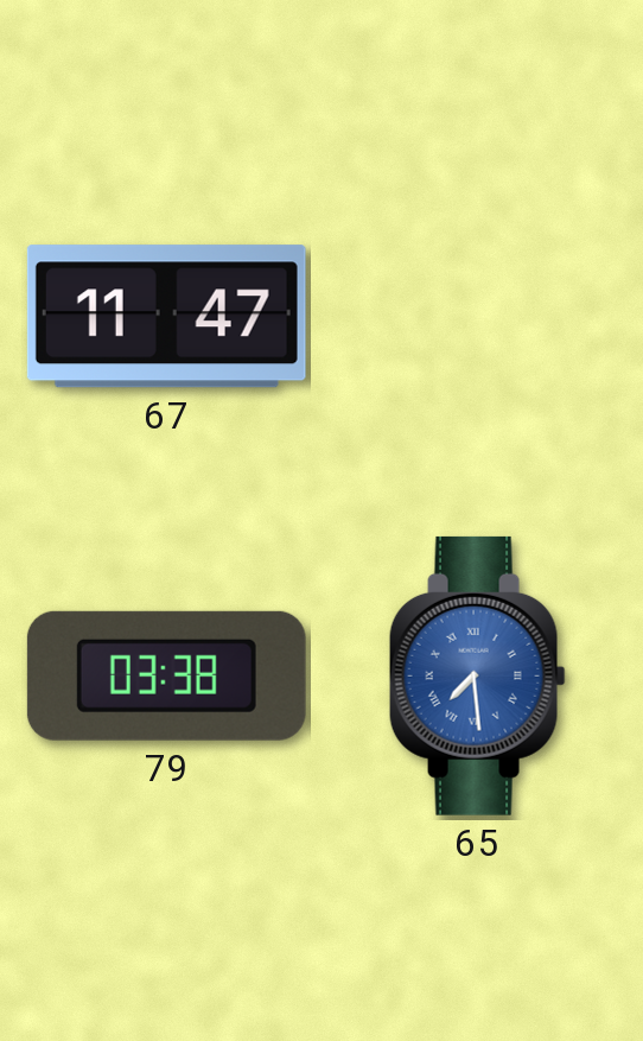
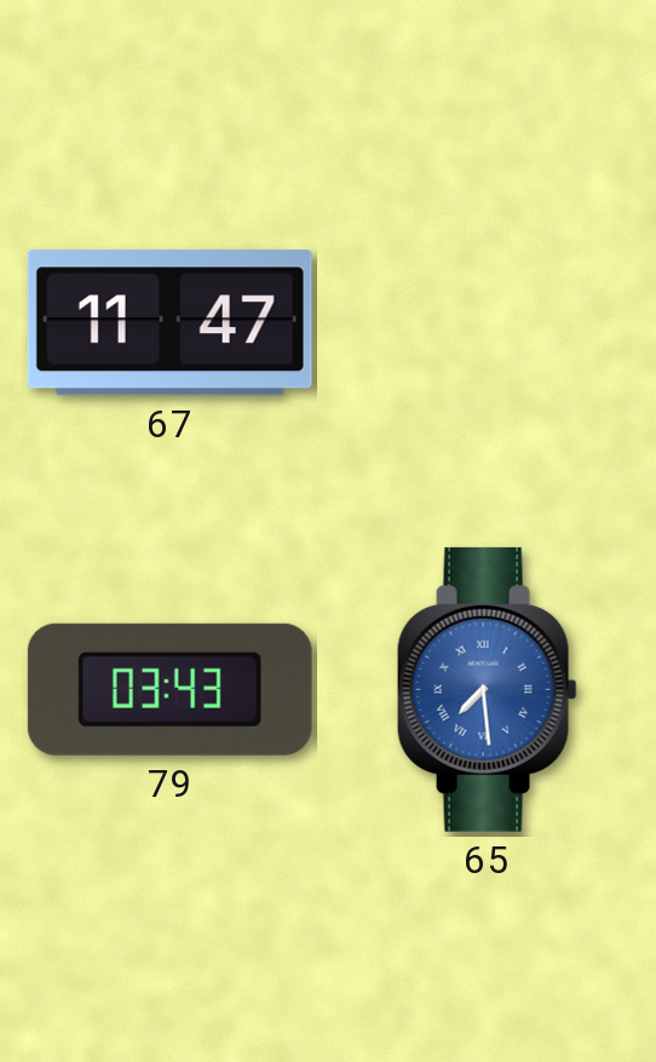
79: 03:38 -> 03:43 (169, 689)
